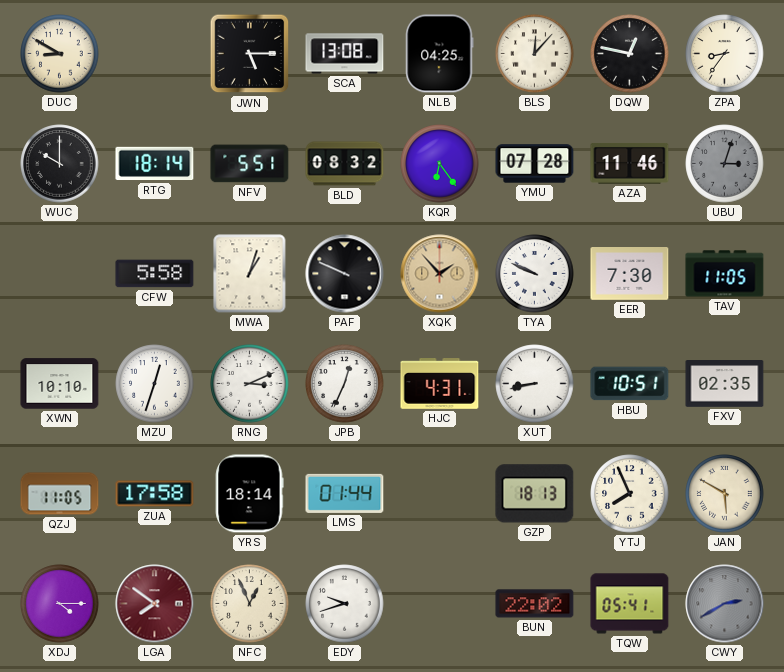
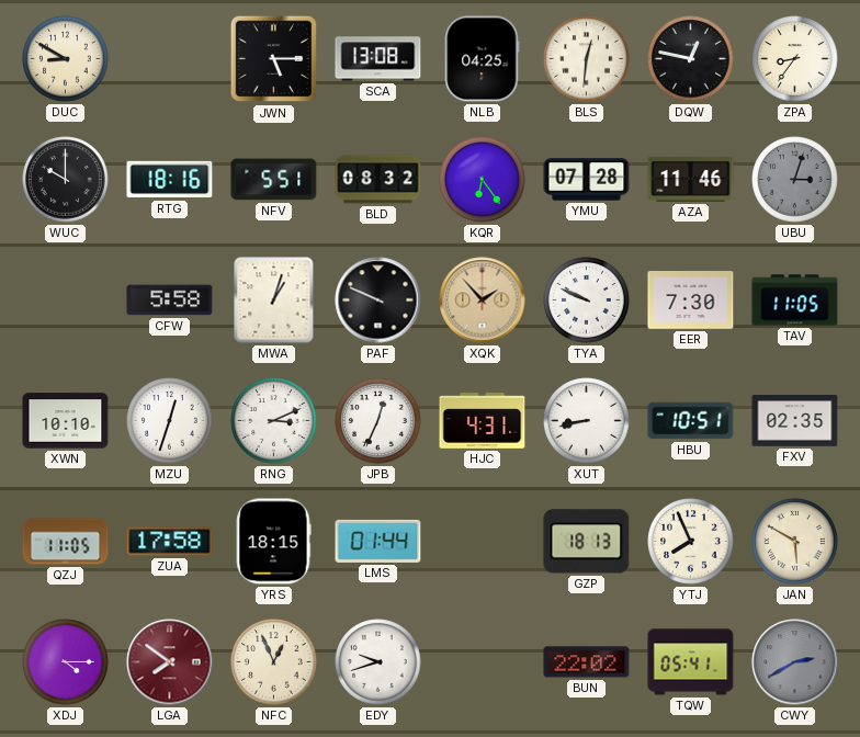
BLS: 12:07 -> 12:31 (587, 59)
RTG: 18:14 -> 18:16 (170, 180)
YRS: 18:14 -> 18:15 (273, 542)
